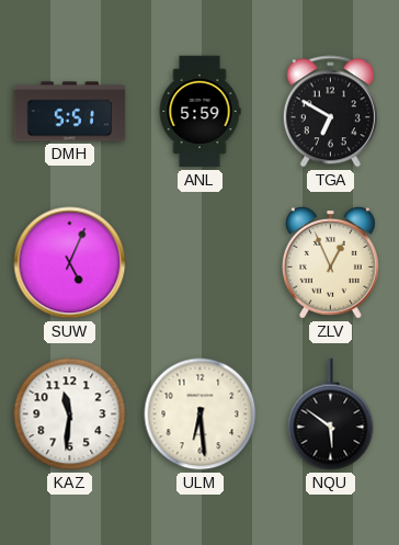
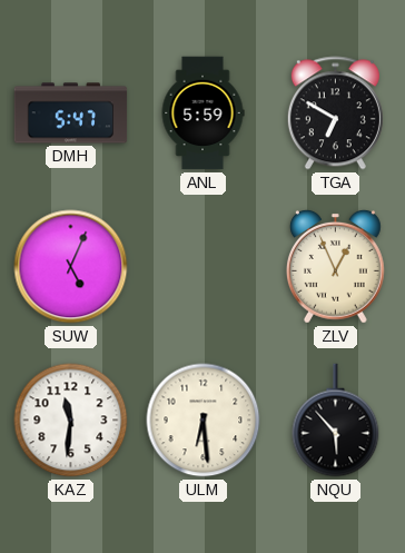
DMH: 5:51 -> 5:47 (71, 113)
NQU: 5:51 -> 5:53 (336, 421)
